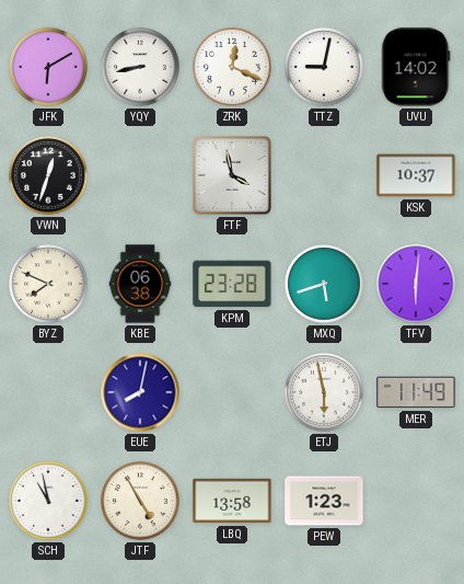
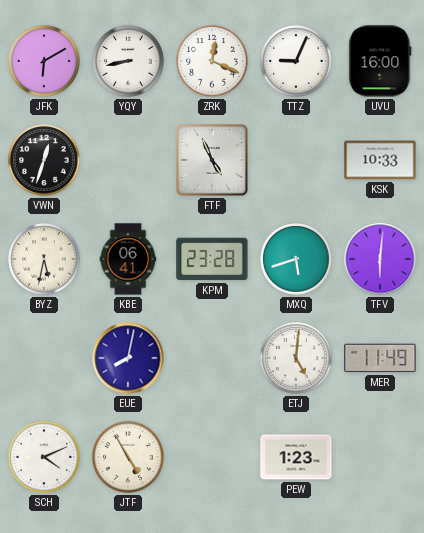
TTZ: 9:02 -> 9:04 (296, 61)
UVU: 14:02 -> 16:00 (380, 61)
FTF: 3:58 -> 4:56 (212, 160)
KSK: 10:37 -> 10:33 (380, 160)
BYZ: 7:49 -> 5:32 (44, 259)
KBE: 06:38 -> 06:41 (128, 259)
ETJ: 5:58 -> 5:01 (296, 358)
SCH: 10:58 -> 4:11 (44, 457)
LBQ: 13:58 -> none (232, 501)
